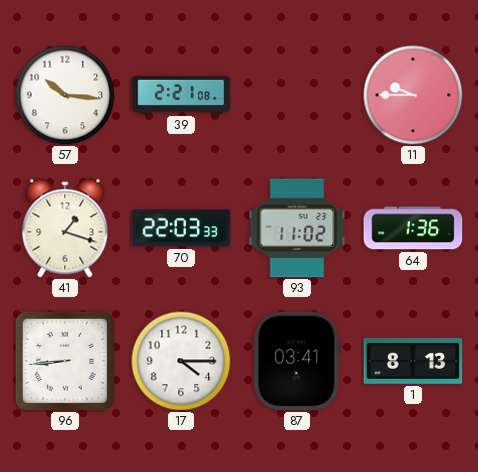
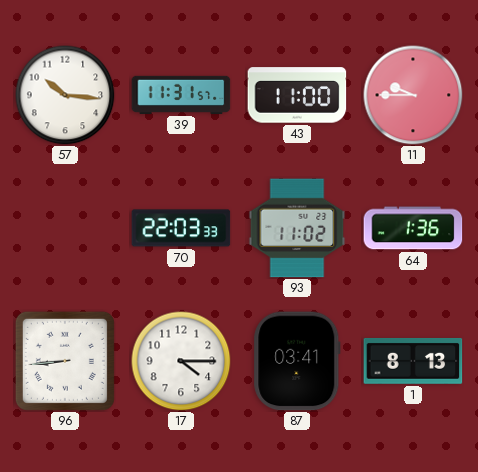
39: 2:21 -> 11:31 (181, 95)
43: none -> 11:00 (297, 95)
41: 1:18 -> none (65, 228)
